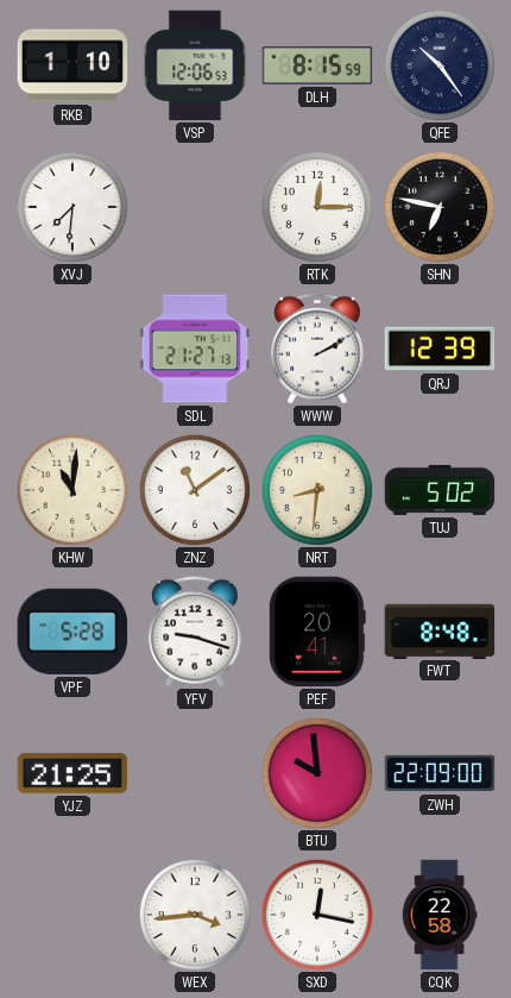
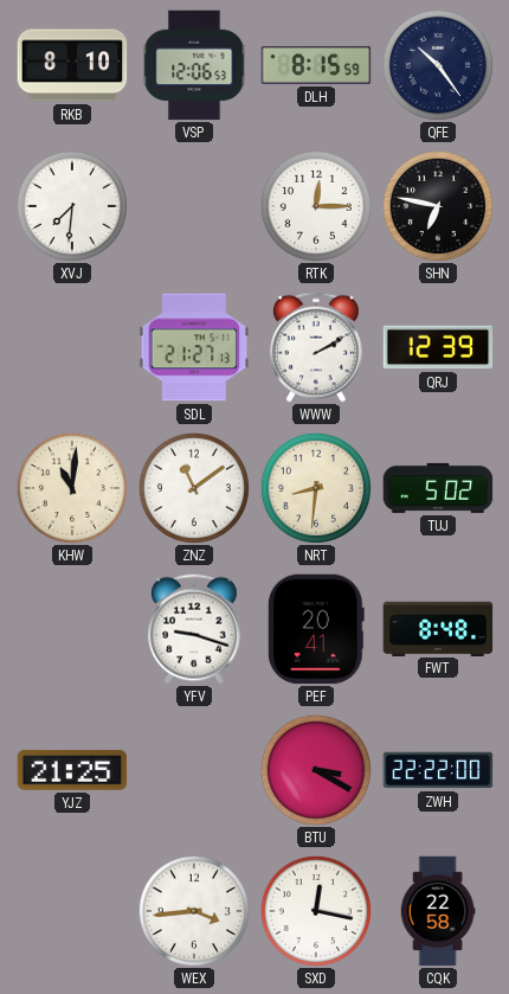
RKB: 1:10 -> 8:10 (72, 65)
VPF: 5:28 -> none (72, 632)
BTU: 9:59 -> 3:20 (316, 770)
ZWH: 22:09 -> 22:22 (438, 770)
